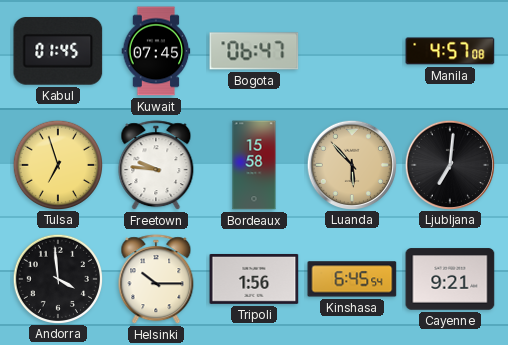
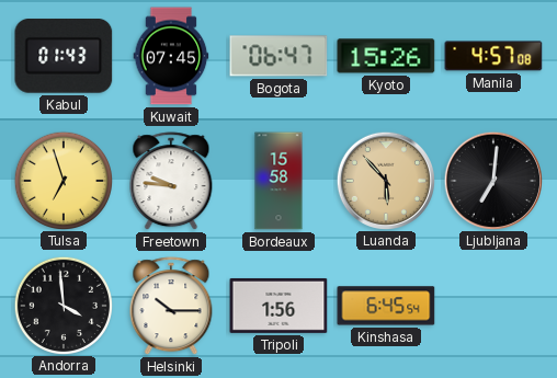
Kabul: 01:45 -> 01:43 (64, 57)
Kyoto: none -> 15:26 (386, 56)
Cayenne: 9:21 -> none (450, 279)
